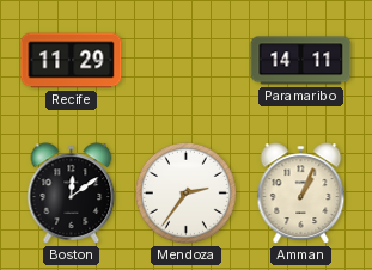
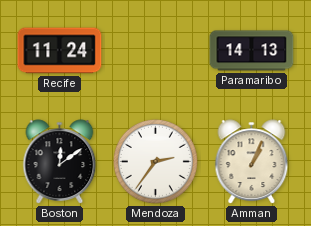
Recife: 11:29 -> 11:24 (60, 51)
Paramaribo: 14:11 -> 14:13 (252, 51)
